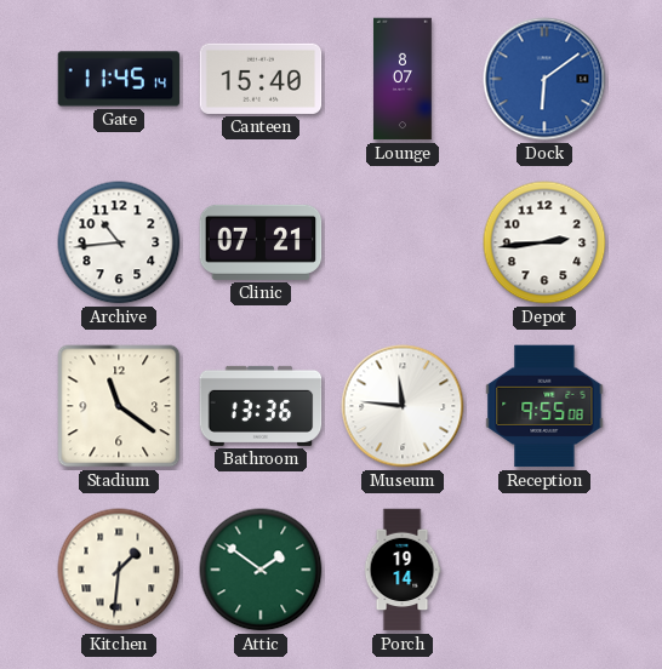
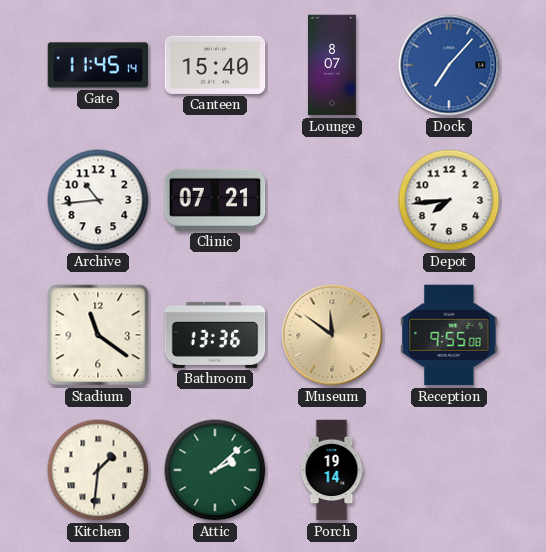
Dock: 6:09 -> 7:07 (449, 65)
Depot: 2:44 -> 7:44 (449, 200)
Museum: 11:46 -> 11:51 (332, 335)
Museum dial: white -> champagne (332, 335)
Attic: 1:51 -> 2:08 (215, 470)
